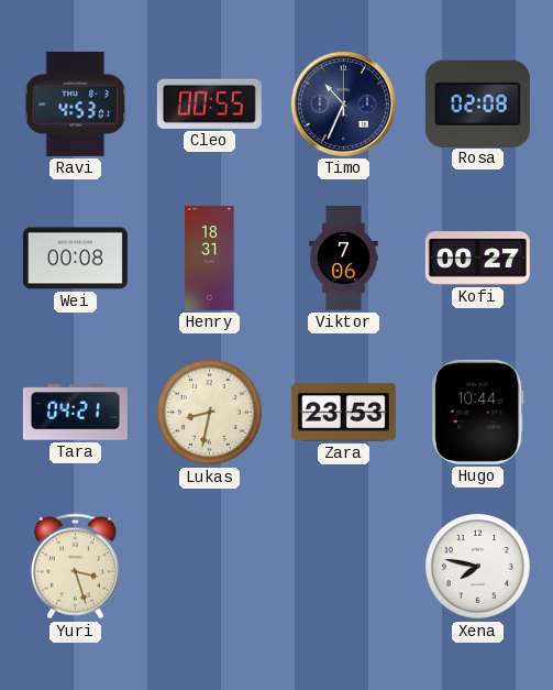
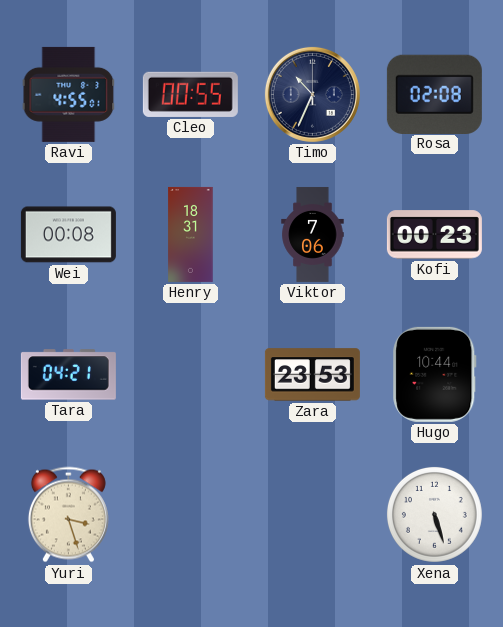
Ravi: 4:53 -> 4:55 (69, 94)
Kofi: 00:27 -> 00:23 (434, 235)
Lukas: 8:32 -> none (209, 412)
Xena: 7:47 -> 5:27 (434, 514)
